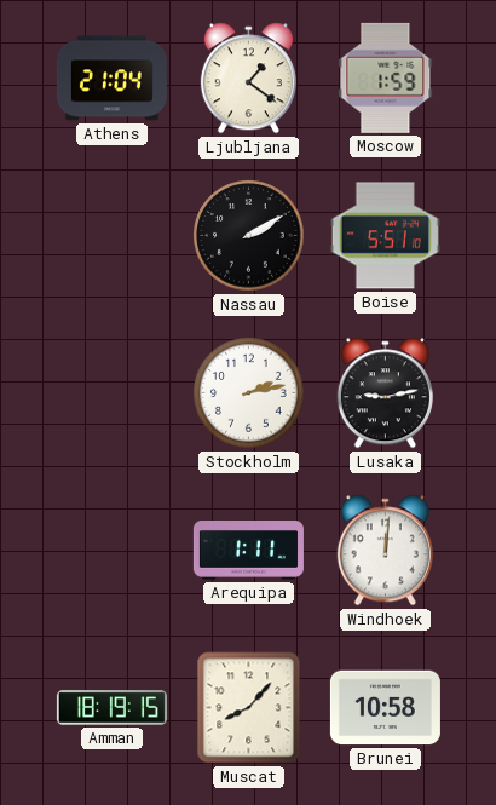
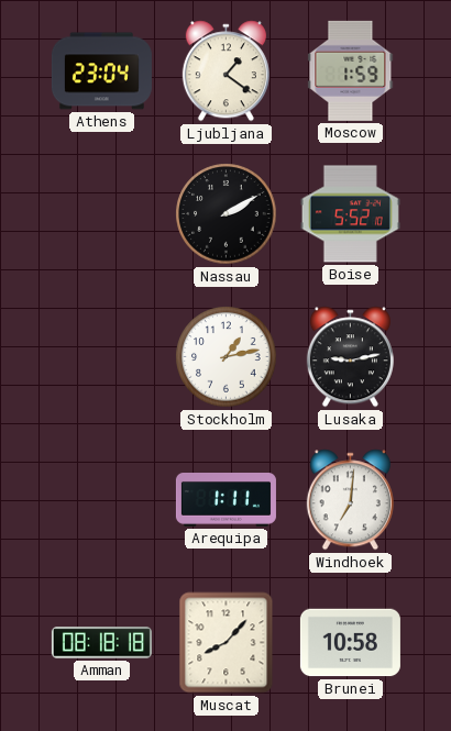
Athens: 21:04 -> 23:04 (101, 71)
Boise: 5:51 -> 5:52 (350, 214)
Stockholm: 2:13 -> 1:13 (227, 357)
Windhoek: 12:01 -> 7:01 (350, 500)
Amman: 18:19 -> 08:18 (101, 643)
